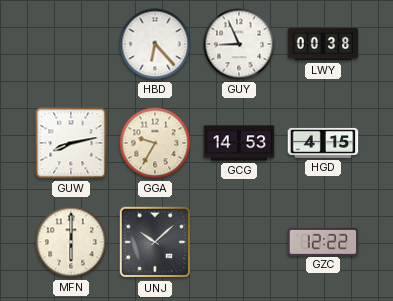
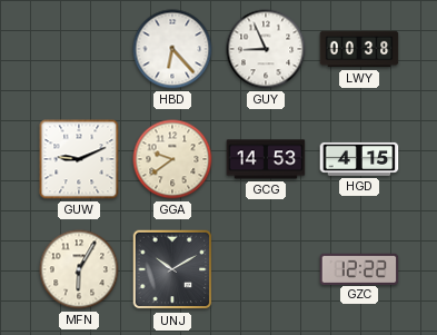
GUW: 8:13 -> 9:11 (79, 159)
GGA: 9:35 -> 9:39 (172, 159)
MFN: 6:00 -> 6:05 (79, 269)
UNJ: 10:08 -> 10:10 (172, 269)
